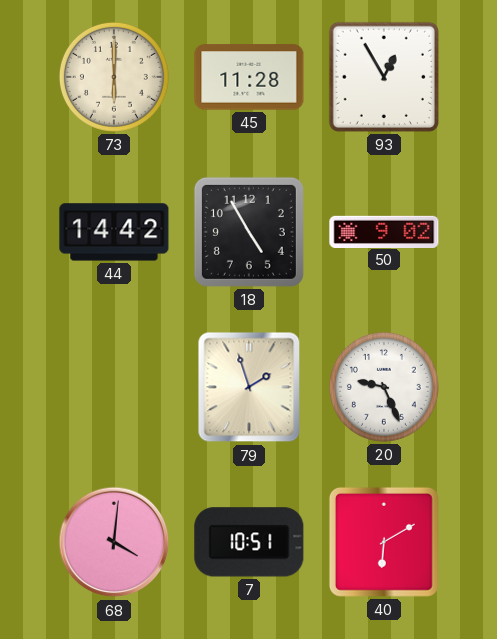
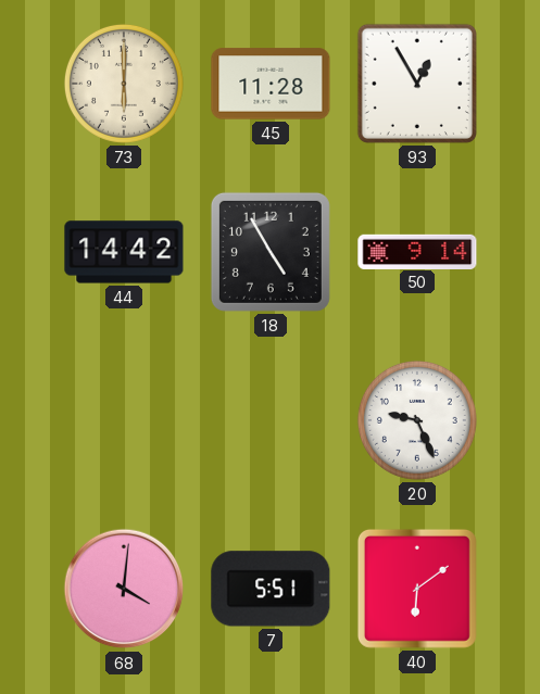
50: 9:02 -> 9:14 (417, 251)
79: 1:57 -> none (249, 387)
7: 10:51 -> 5:51 (271, 589)
40: 6:10 -> 6:09 (417, 589)
